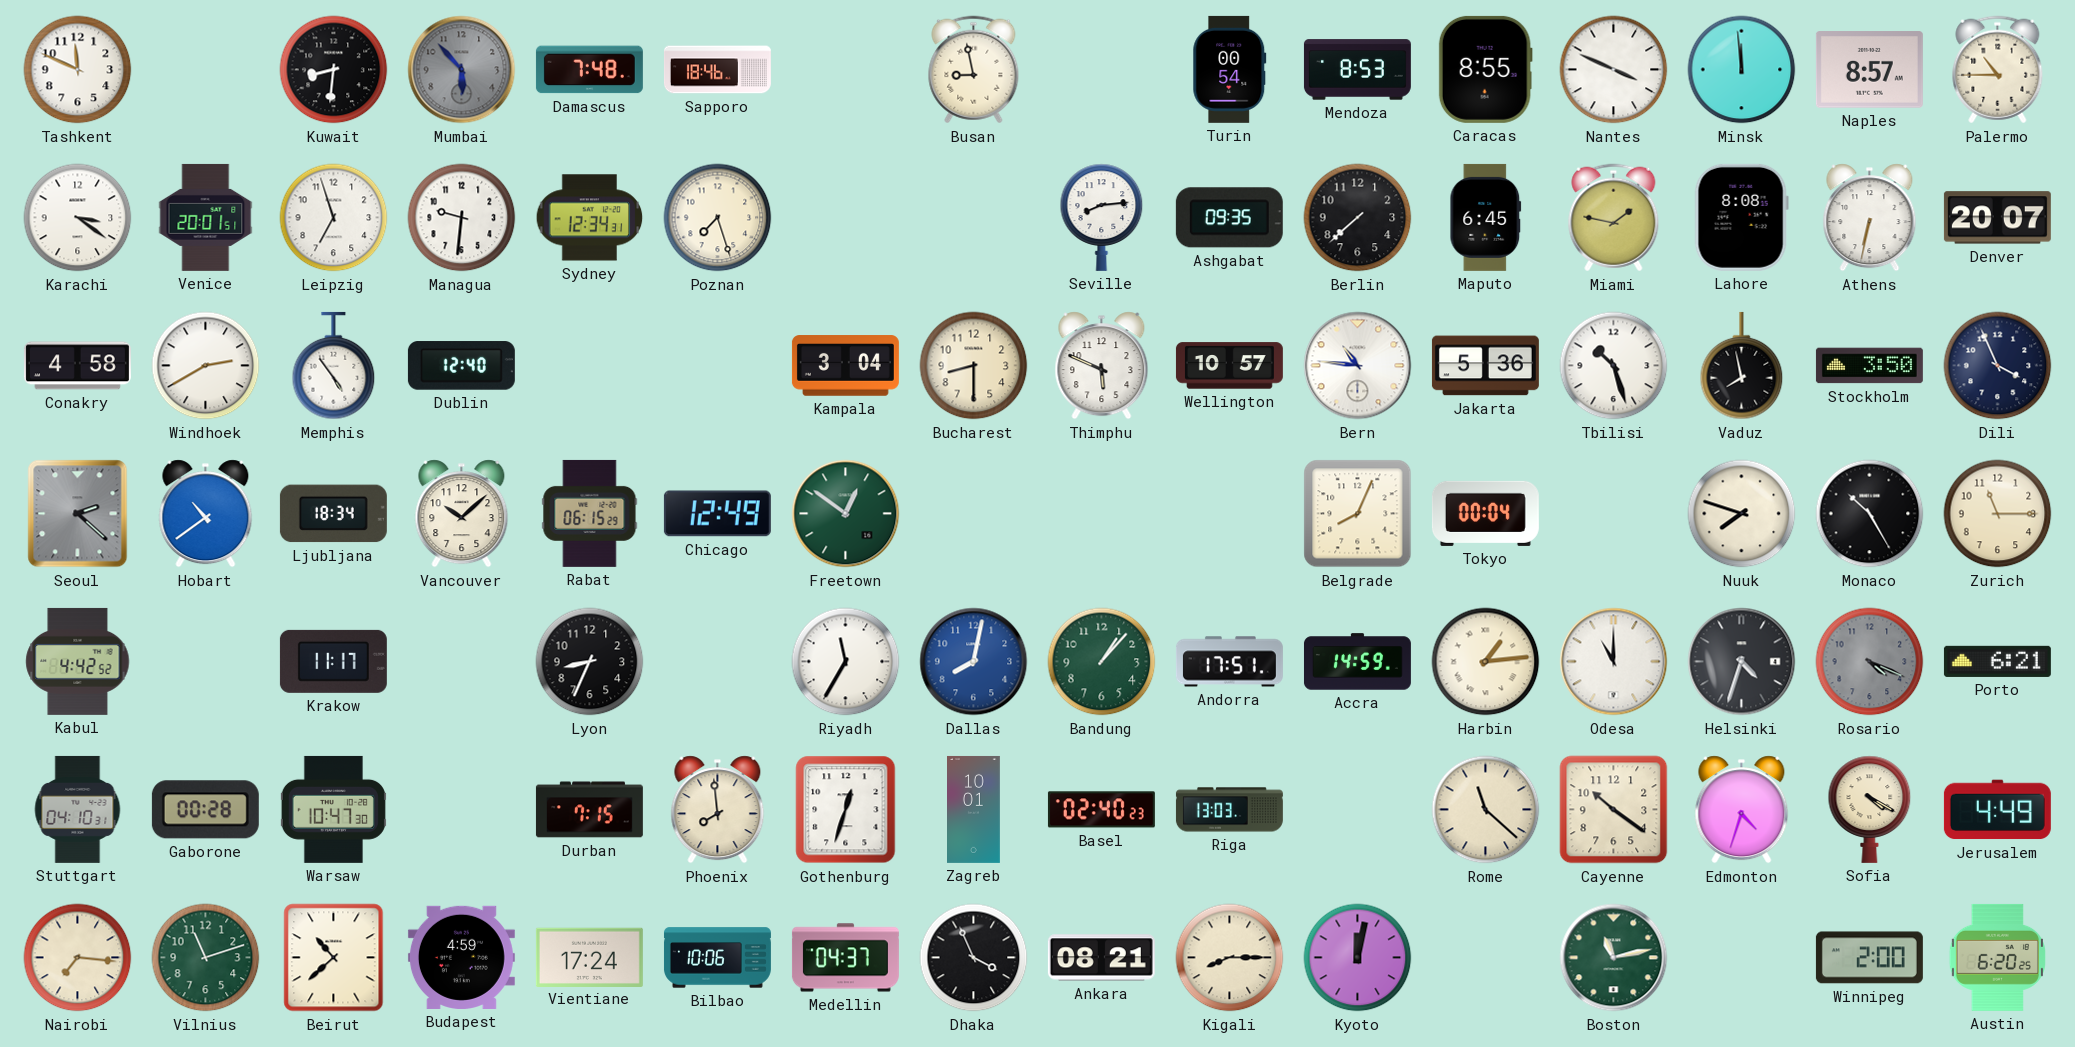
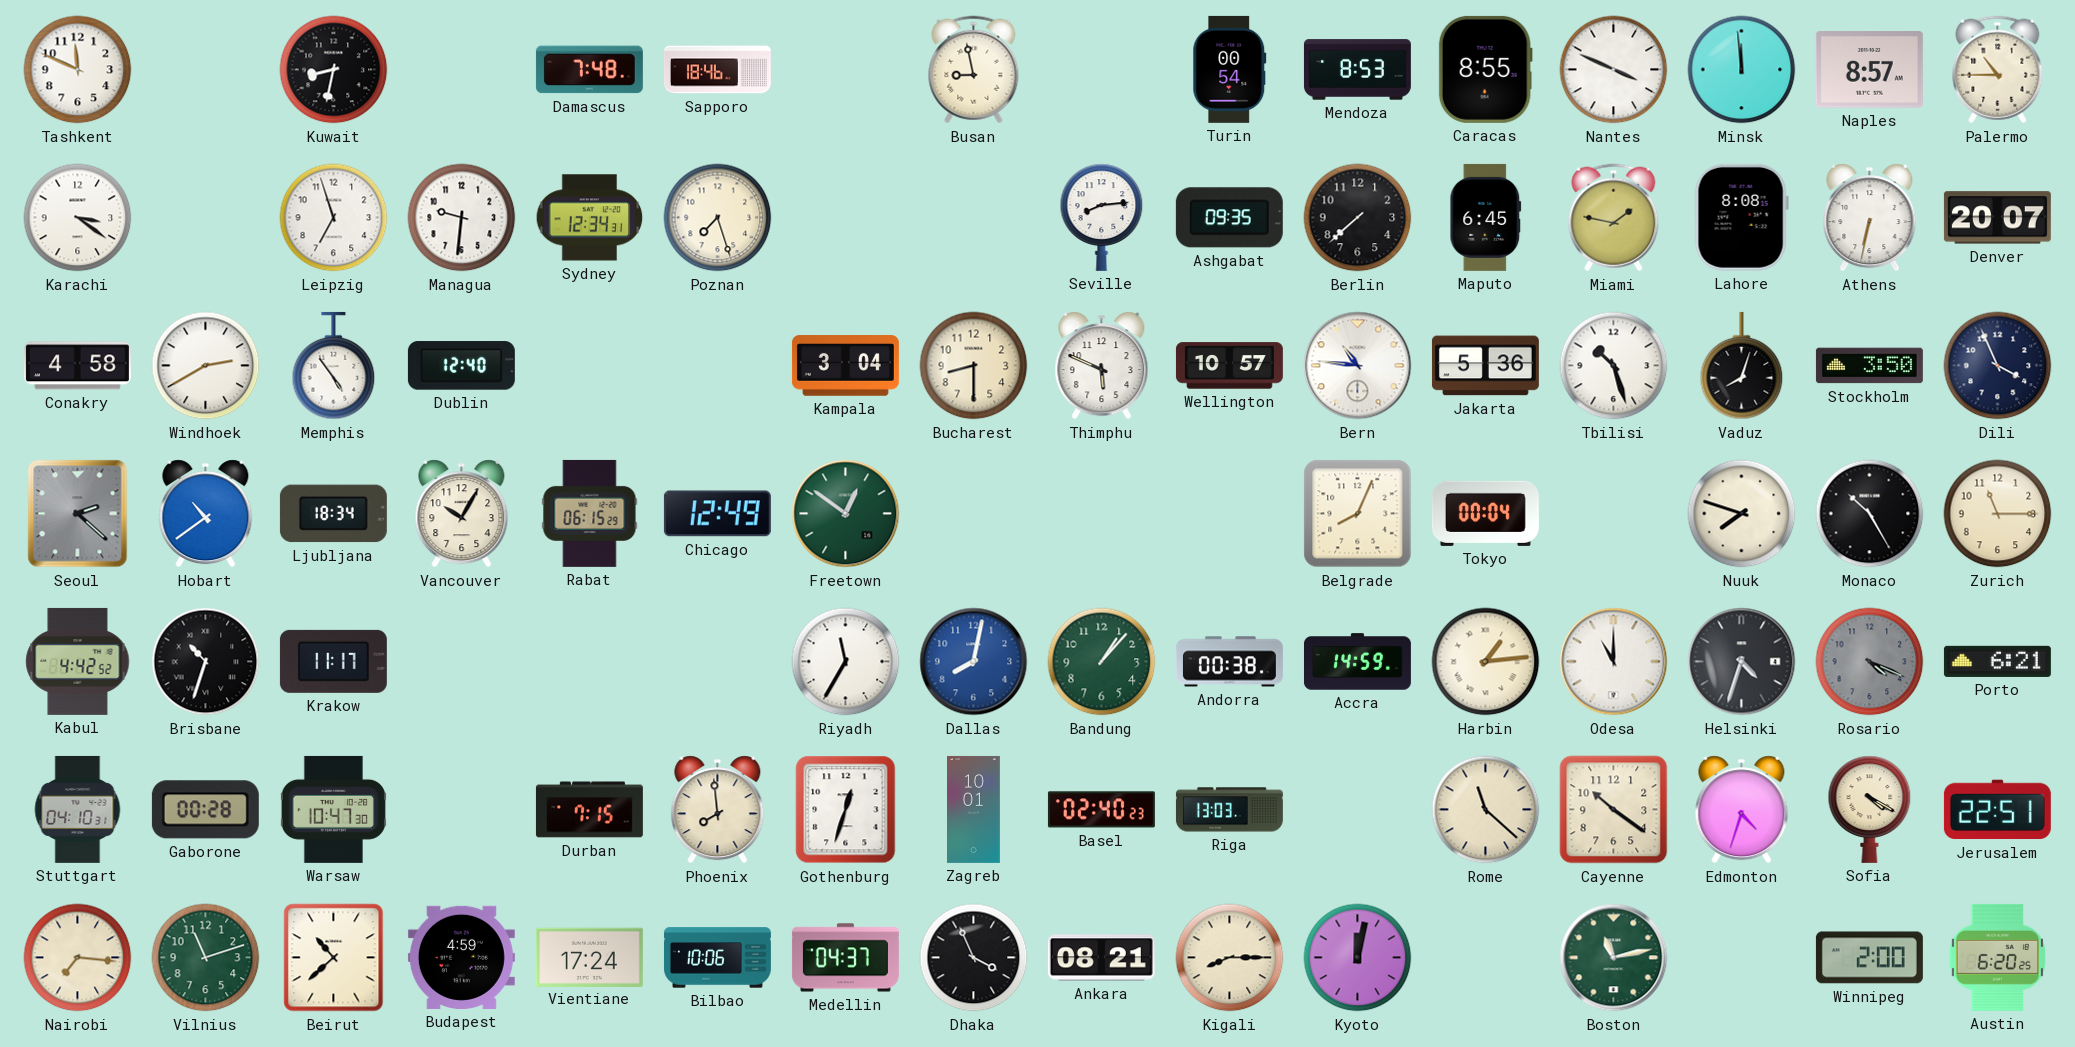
Kuwait: 8:31 -> 8:32 (334, 70)
Mumbai: 5:53 -> none (462, 70)
Venice: 20:01 -> none (206, 217)
Vaduz: 7:58 -> 8:03 (1742, 366)
Vancouver: 10:08 -> 10:05 (462, 514)
Brisbane: none -> 10:33 (206, 662)
Lyon: 8:34 -> none (590, 662)
Andorra: 17:51 -> 00:38 (1229, 662)
Jerusalem: 4:49 -> 22:51 (1997, 810)
